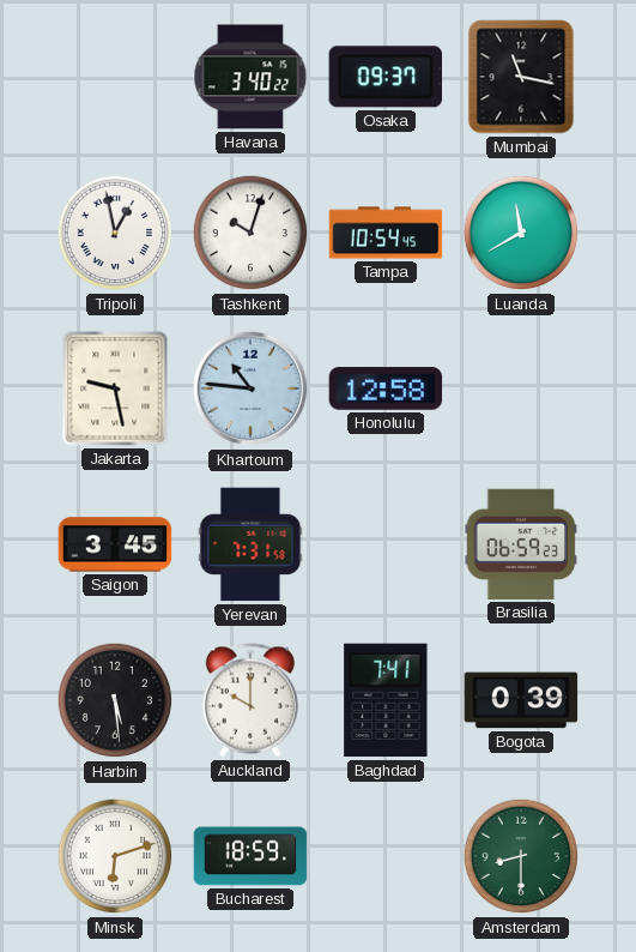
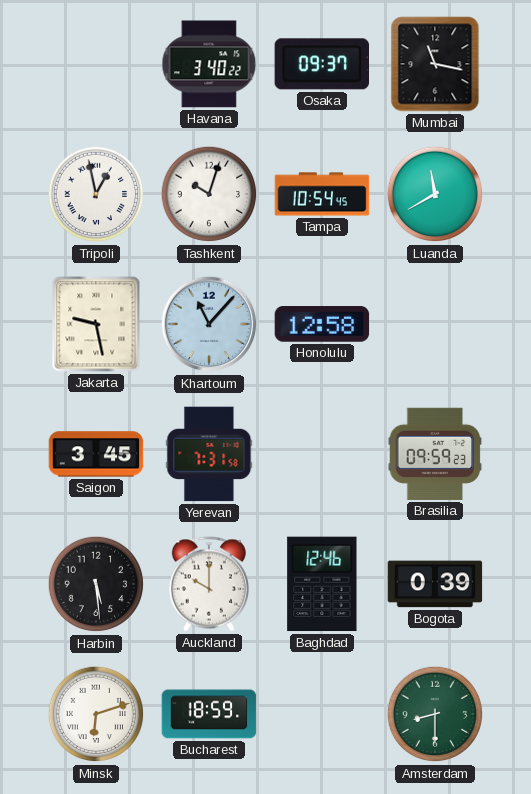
Khartoum: 10:46 -> 11:07 (209, 324)
Brasilia: 06:59 -> 09:59 (435, 454)
Baghdad: 7:41 -> 12:46 (322, 584)
